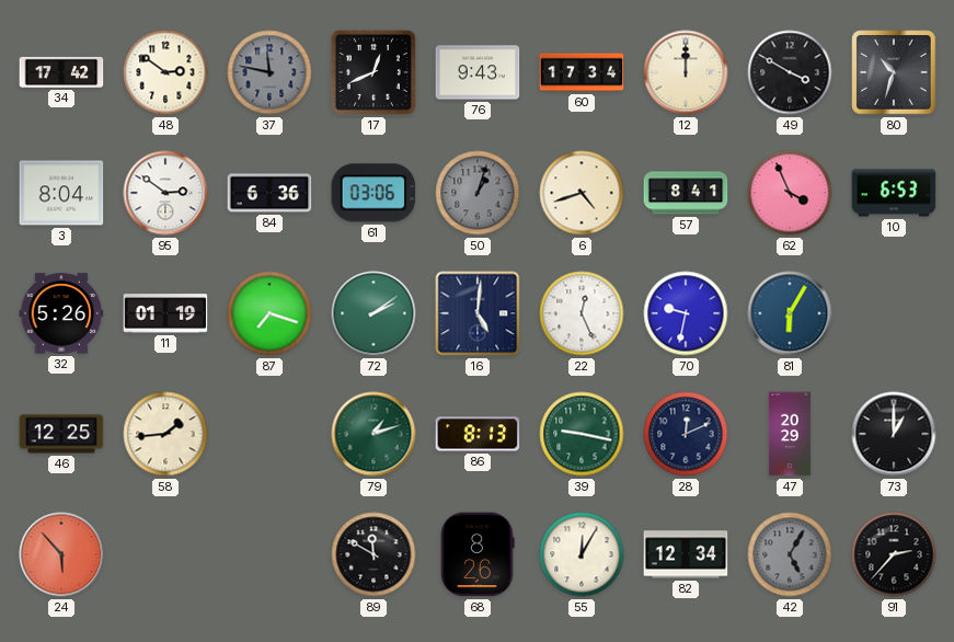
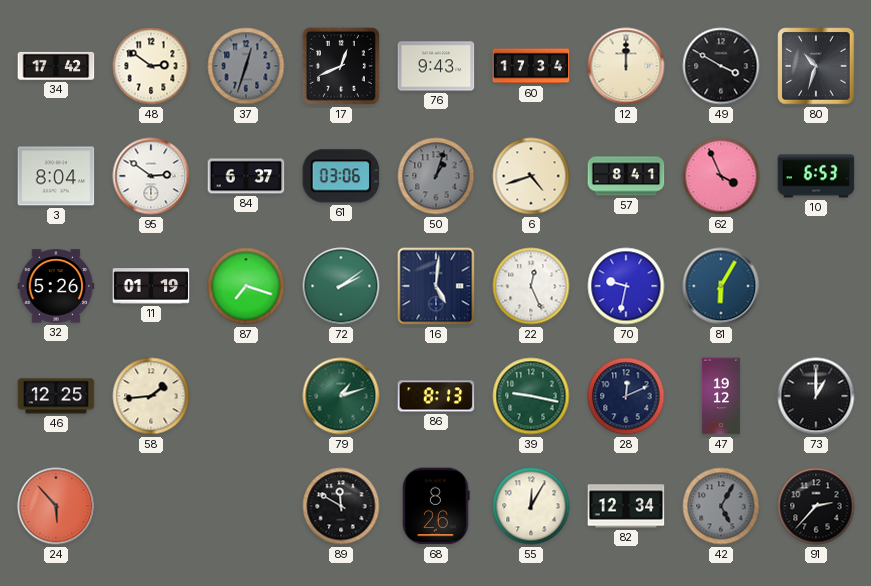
37: 11:47 -> 12:33 (246, 66)
84: 6:36 -> 6:37 (246, 176)
47: 20:29 -> 19:12 (721, 396)
